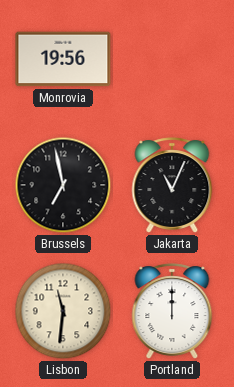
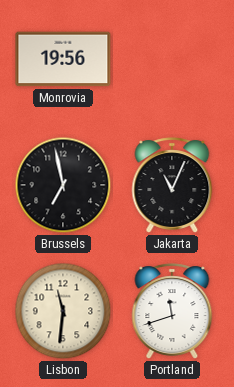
Portland: 12:00 -> 11:42 (172, 311)
